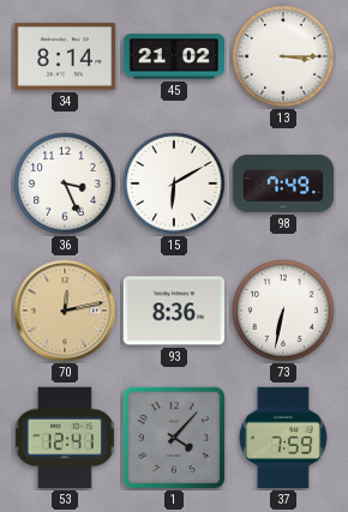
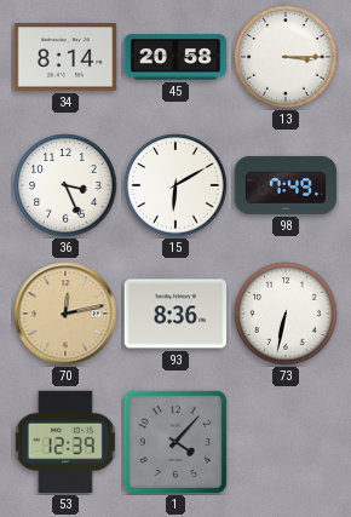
45: 21:02 -> 20:58 (175, 57)
53: 12:41 -> 12:39 (65, 442)
37: 7:59 -> none (283, 438)
